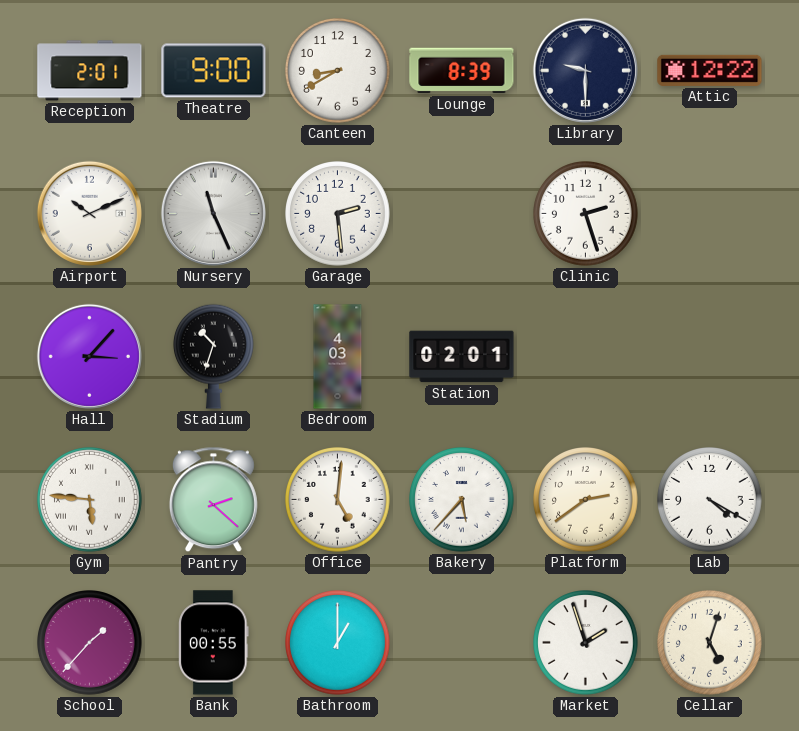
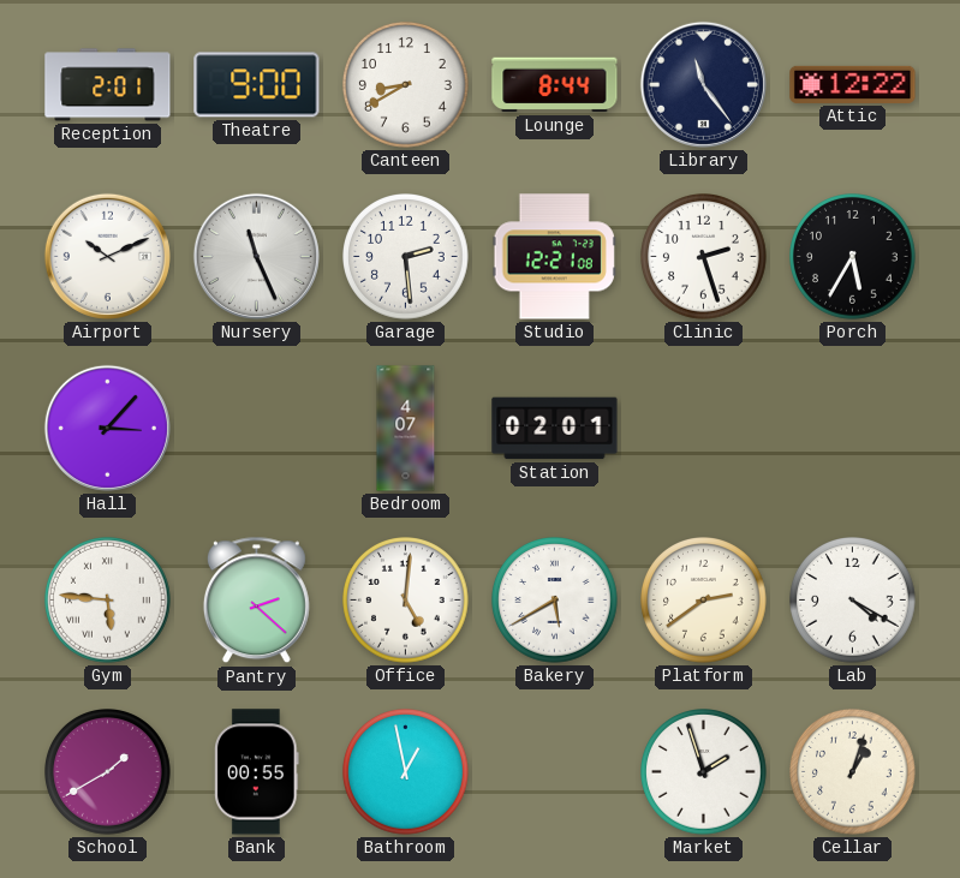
Lounge: 8:39 -> 8:44 (555, 85)
Library: 9:30 -> 11:24 (703, 84)
Studio: none -> 12:21 (554, 257)
Porch: none -> 5:35 (853, 257)
Stadium: 10:33 -> none (214, 356)
Bedroom: 4:03 -> 4:07 (406, 429)
Bakery: 5:37 -> 5:40 (555, 601)
School: 1:37 -> 1:40 (108, 772)
Bathroom: 1:00 -> 12:58 (406, 772)
Cellar: 5:03 -> 1:03 (853, 772)
